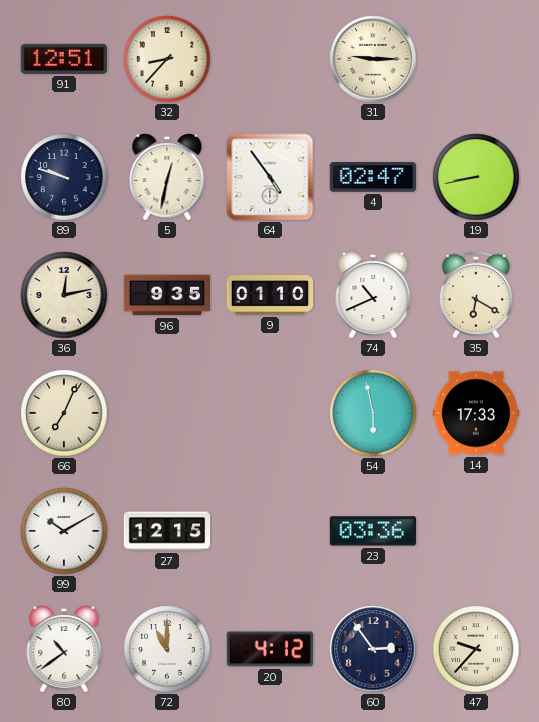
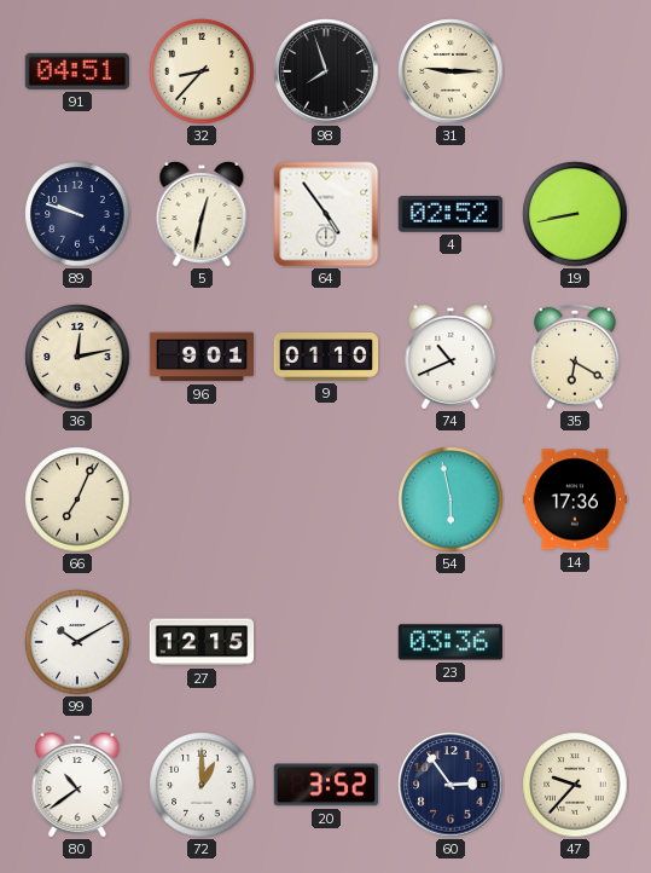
91: 12:51 -> 04:51 (77, 71)
98: none -> 7:57 (326, 71)
4: 02:47 -> 02:52 (451, 215)
96: 9:35 -> 9:01 (202, 357)
14: 17:33 -> 17:36 (574, 499)
72: 11:00 -> 1:00 (202, 785)
20: 4:12 -> 3:52 (325, 785)
